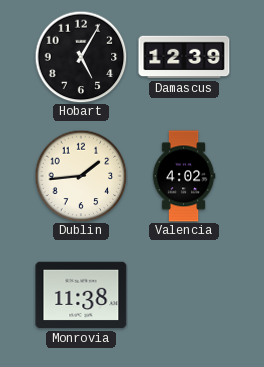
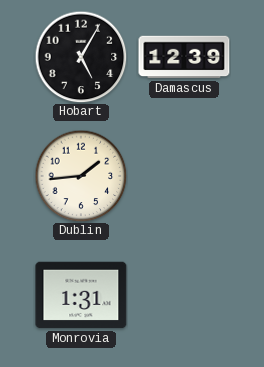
Valencia: 4:02 -> none (184, 176)
Monrovia: 11:38 -> 1:31 (81, 295)
